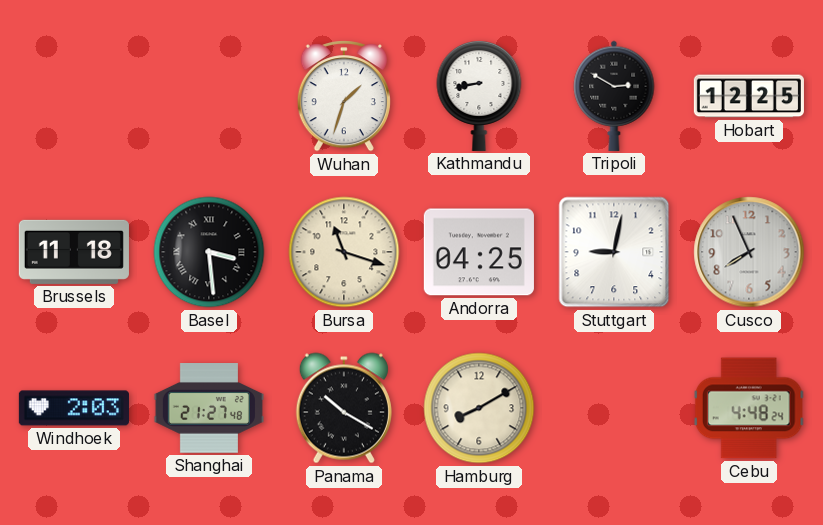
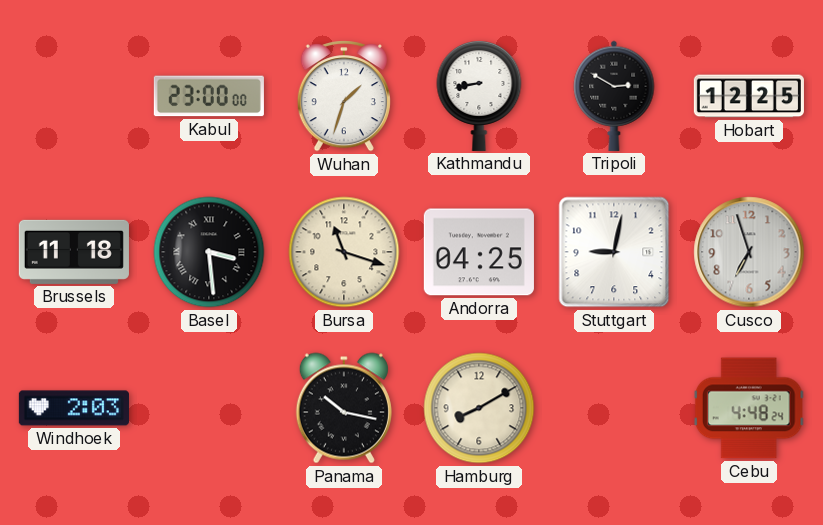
Kabul: none -> 23:00 (209, 96)
Cusco: 7:56 -> 6:57 (749, 252)
Shanghai: 21:27 -> none (209, 408)
Panama: 10:20 -> 10:17 (344, 408)
